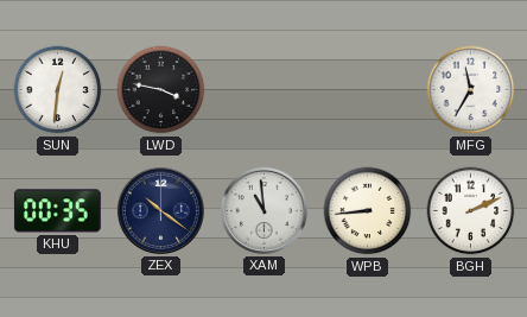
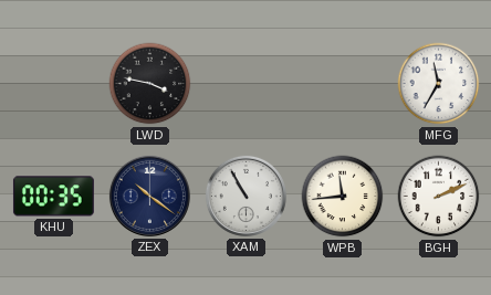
SUN: 12:31 -> none (58, 90)
XAM: 10:59 -> 10:55 (245, 196)
WPB: 8:44 -> 11:44 (343, 197)
